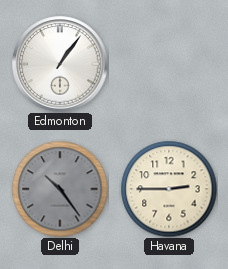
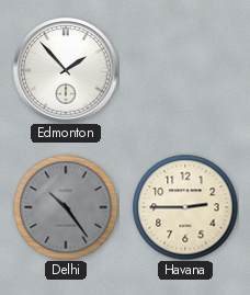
Edmonton: 1:06 -> 1:53 (66, 70)
